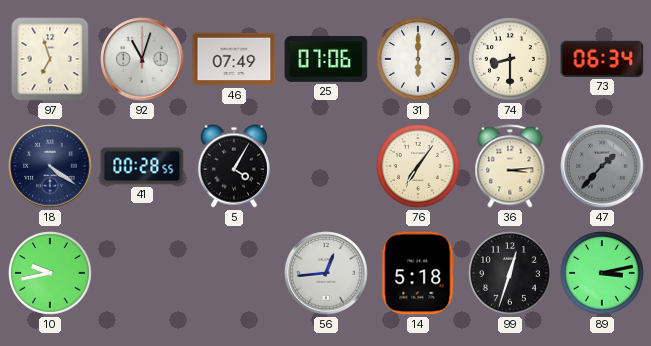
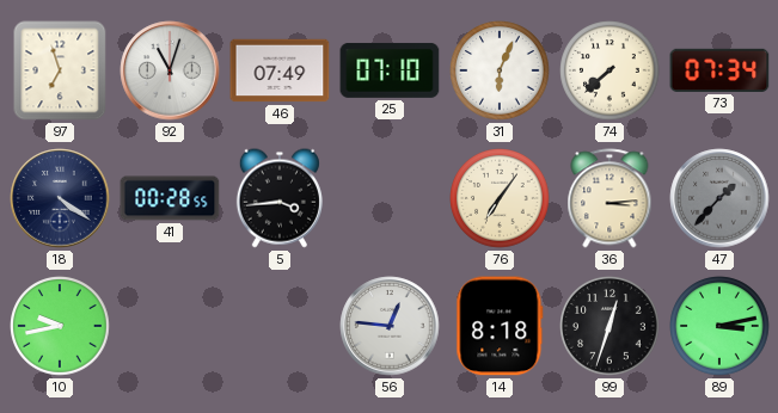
25: 07:06 -> 07:10 (390, 70)
31: 6:00 -> 6:04 (500, 70)
74: 8:30 -> 7:38 (609, 70)
73: 06:34 -> 07:34 (719, 70)
5: 4:05 -> 3:44 (280, 198)
56: 12:44 -> 12:46 (390, 326)
14: 5:18 -> 8:18 (500, 326)
